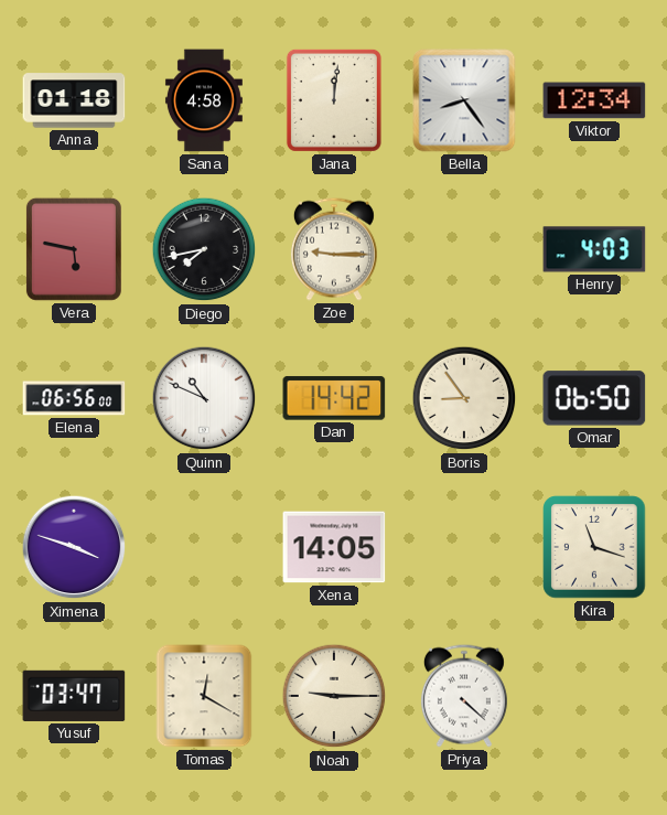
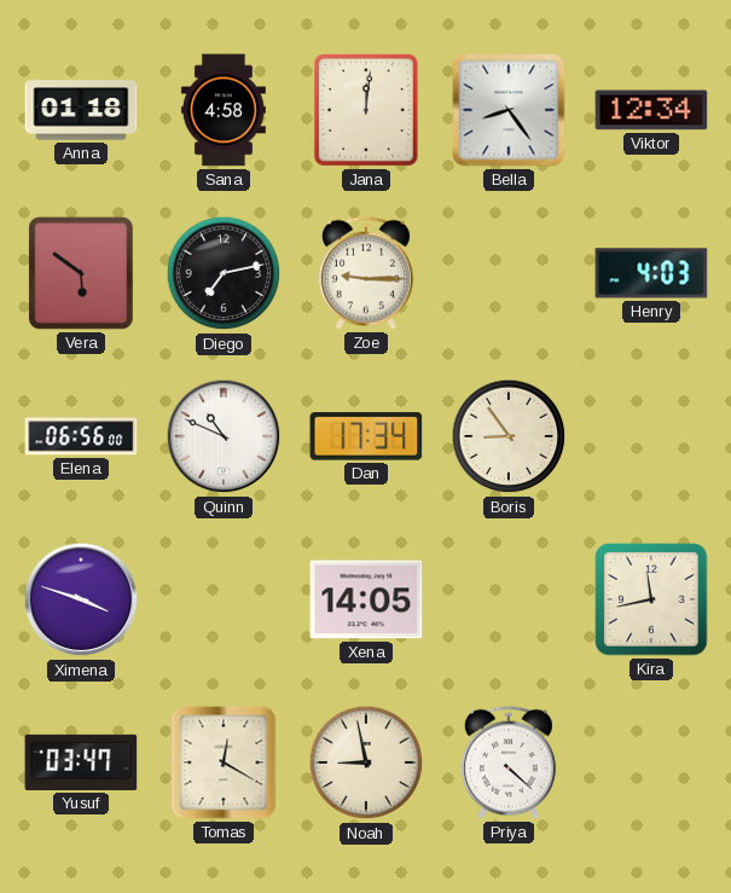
Vera: 5:47 -> 5:51 (81, 273)
Diego: 7:43 -> 7:13 (224, 273)
Dan: 14:42 -> 17:34 (366, 436)
Omar: 06:50 -> none (594, 398)
Kira: 11:18 -> 11:43 (651, 599)
Noah: 9:15 -> 8:58 (366, 762)
